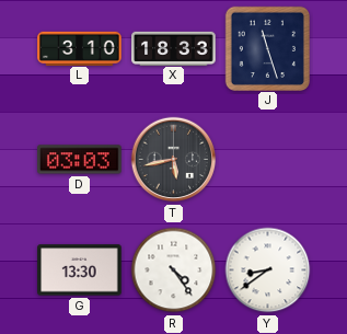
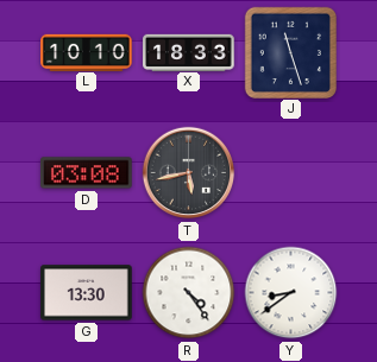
L: 3:10 -> 10:10 (87, 52)
D: 03:03 -> 03:08 (87, 173)
